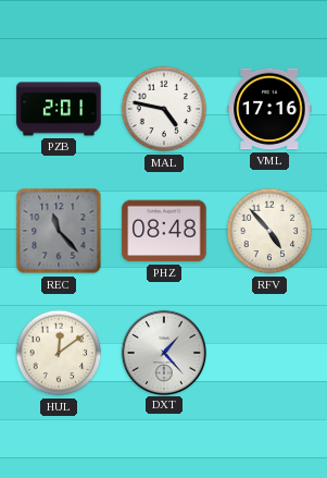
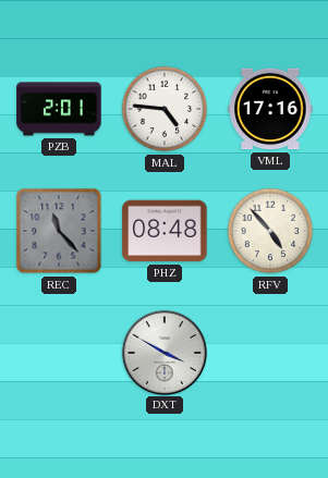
MAL: 4:47 -> 4:46 (165, 109)
HUL: 12:09 -> none (59, 353)
DXT: 1:23 -> 3:50 (163, 352)
